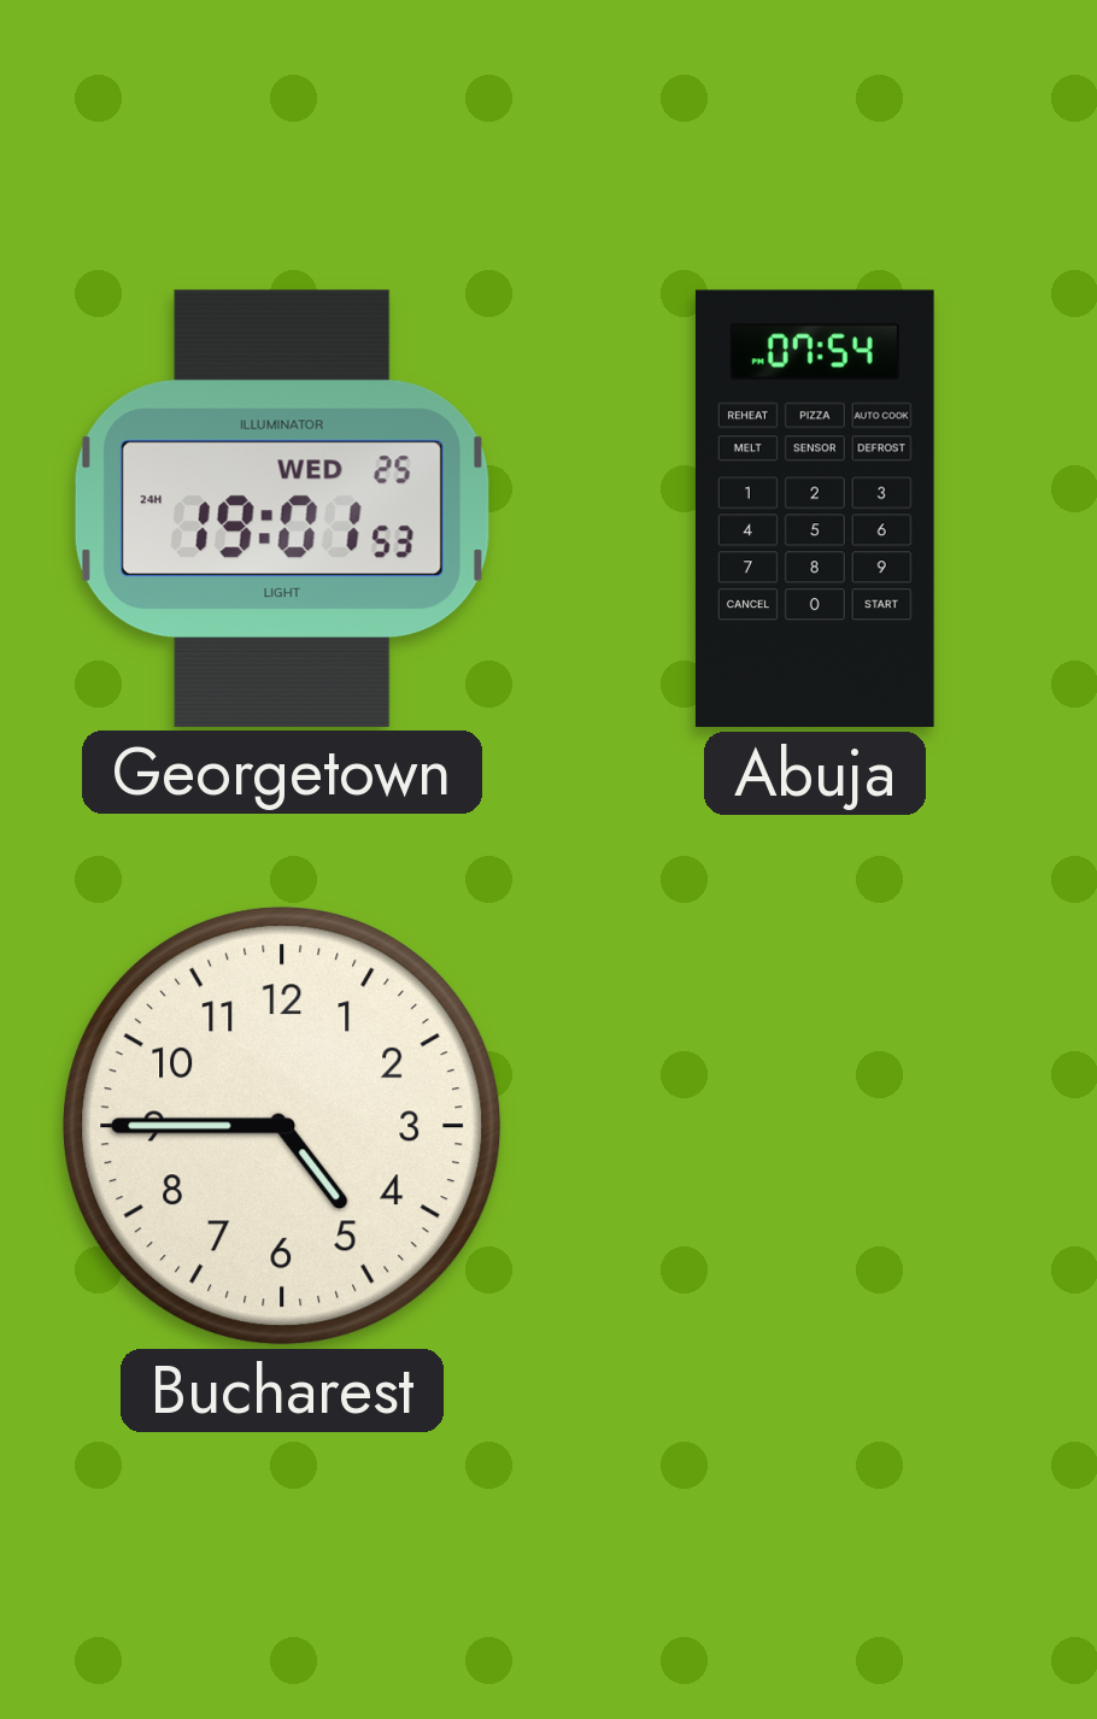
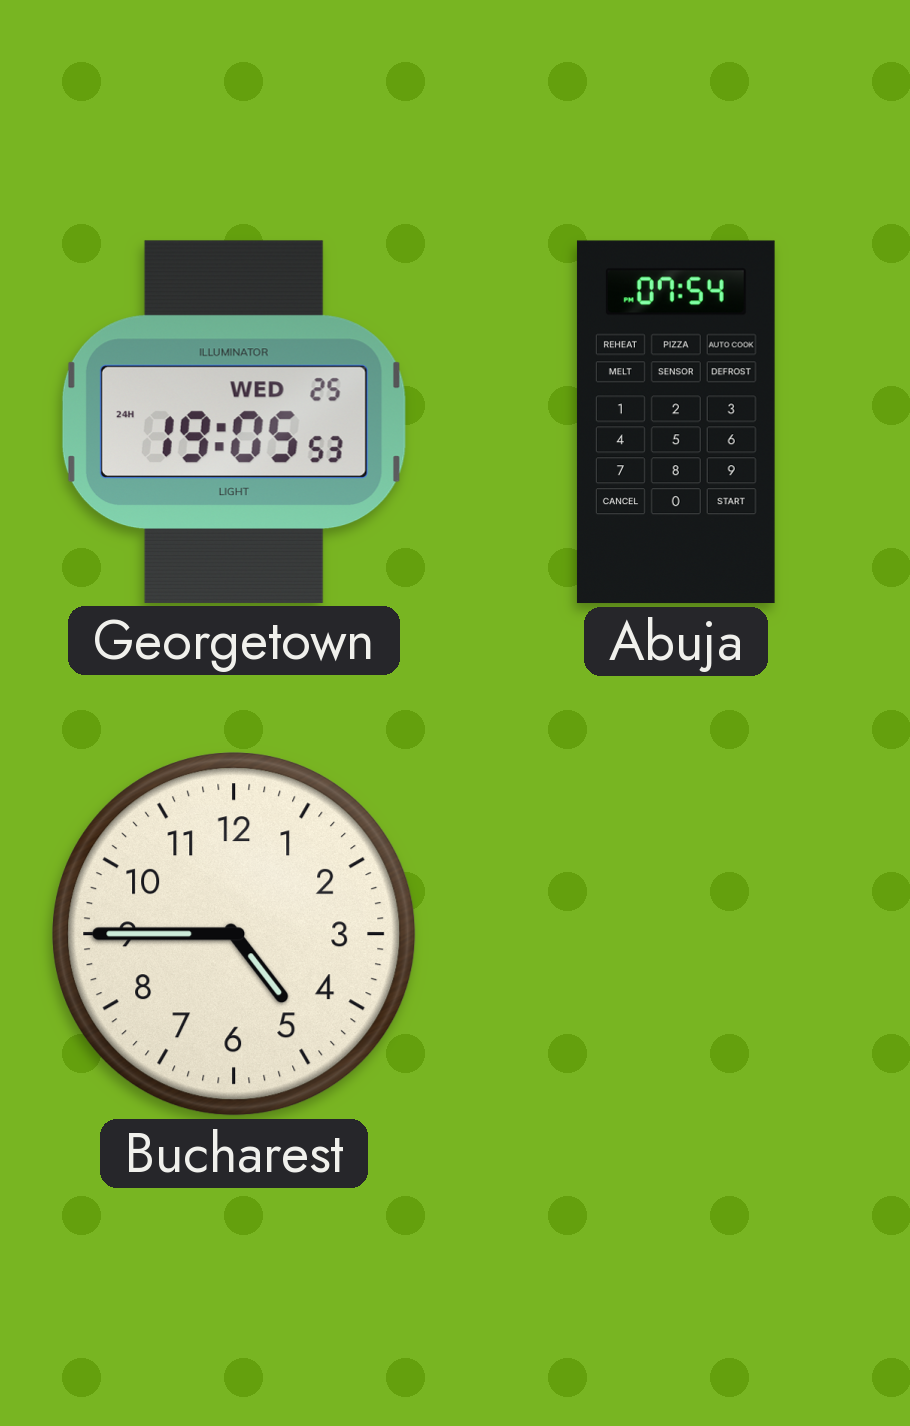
Georgetown: 19:01 -> 19:05 (234, 422)
